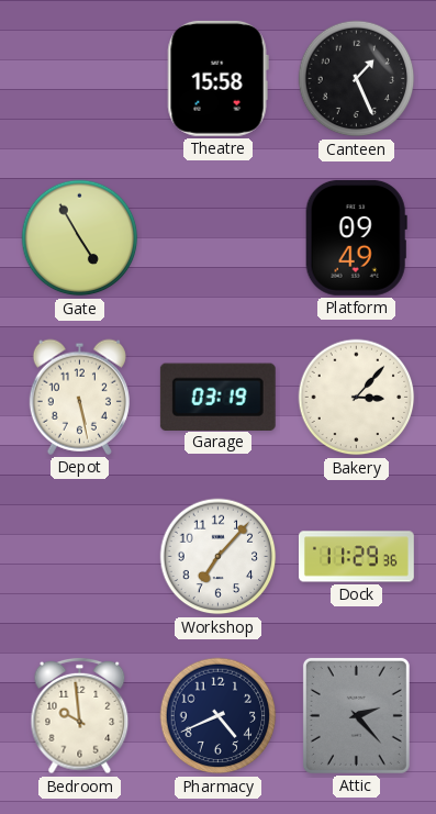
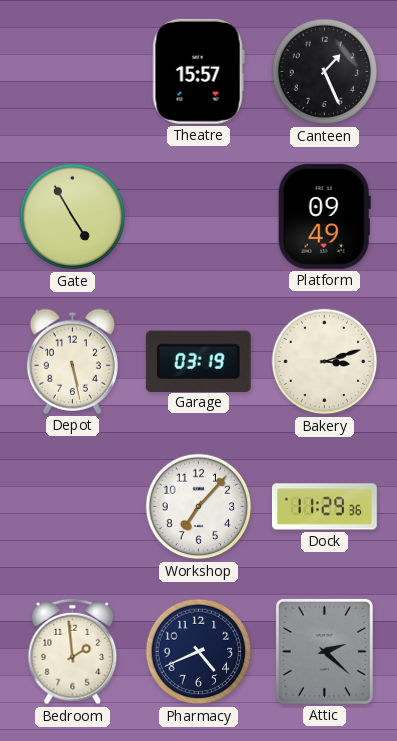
Theatre: 15:58 -> 15:57 (198, 71)
Bakery: 3:07 -> 3:12 (325, 362)
Bedroom: 9:59 -> 1:59 (73, 652)
Attic: 2:23 -> 2:22 (324, 651)
